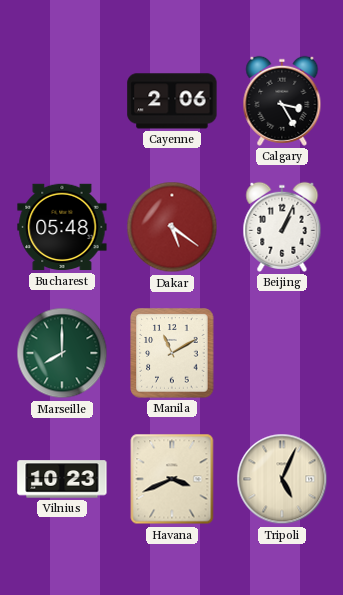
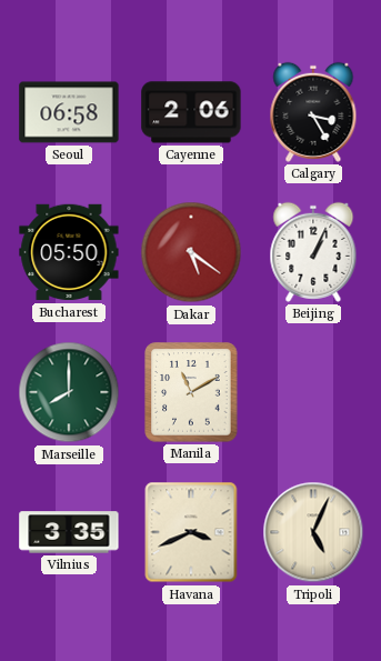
Seoul: none -> 06:58 (69, 112)
Bucharest: 05:48 -> 05:50 (69, 252)
Vilnius: 10:23 -> 3:35 (69, 532)
